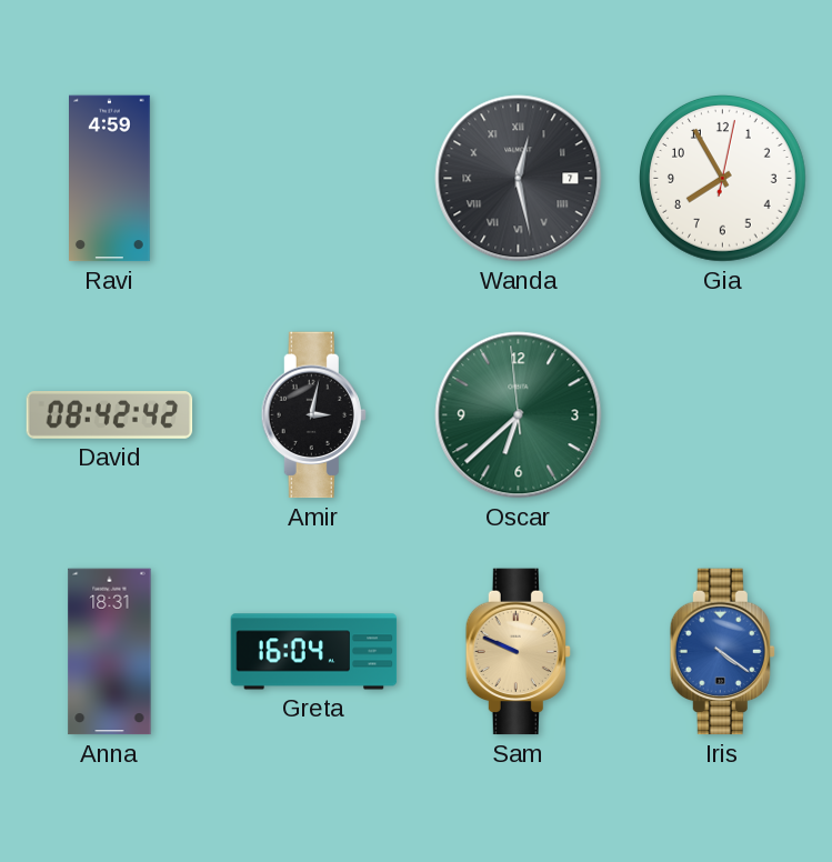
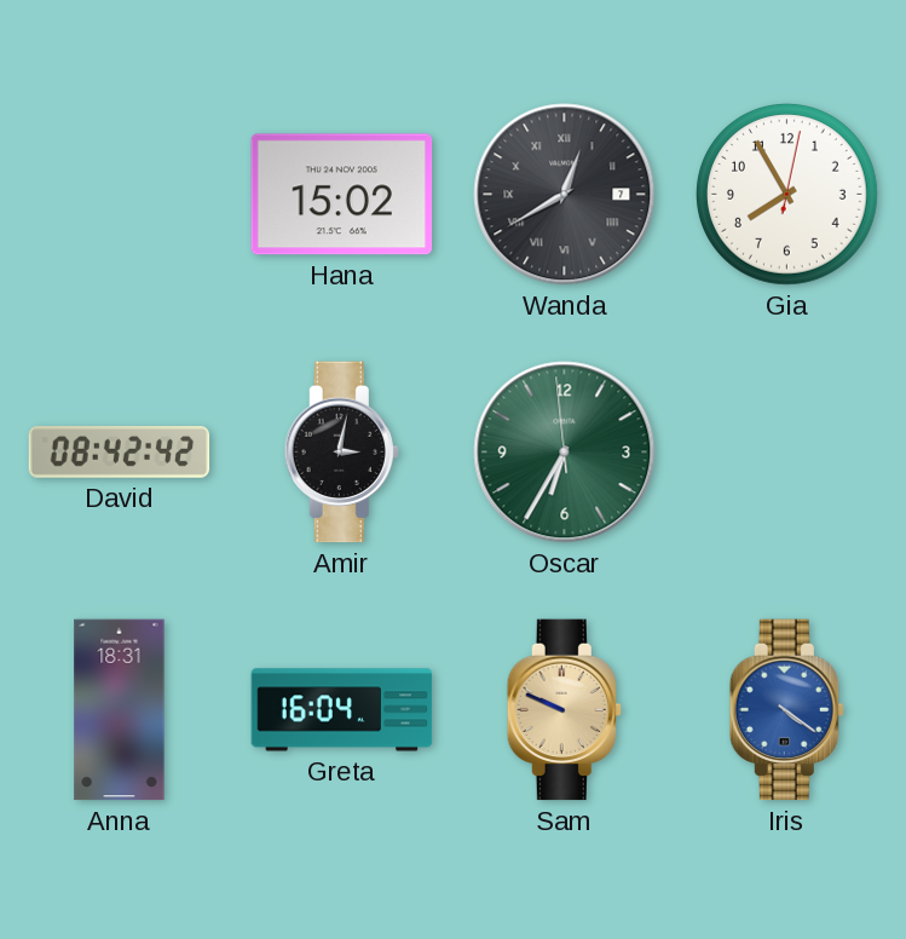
Ravi: 4:59 -> none (110, 179)
Hana: none -> 15:02 (342, 195)
Wanda: 12:28 -> 12:40 (565, 195)
Oscar: 6:37 -> 6:34 (565, 453)
